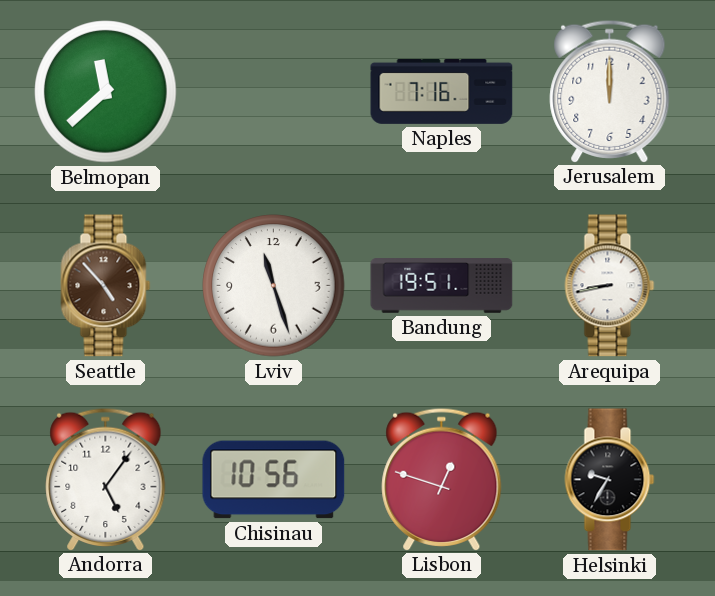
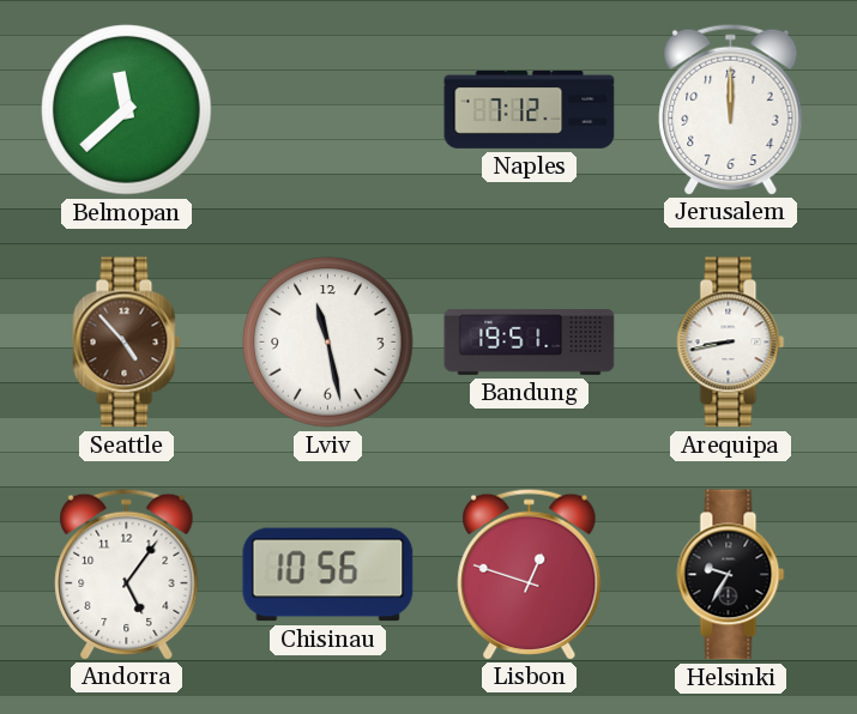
Naples: 7:16 -> 7:12 (530, 109)
Lviv: 11:27 -> 11:28 (328, 343)
